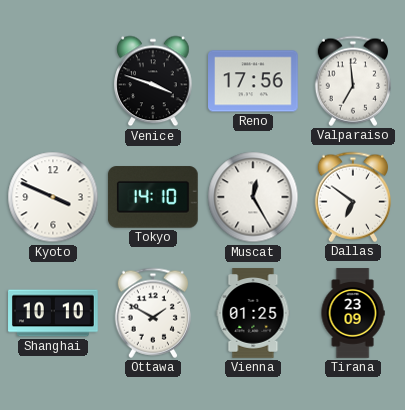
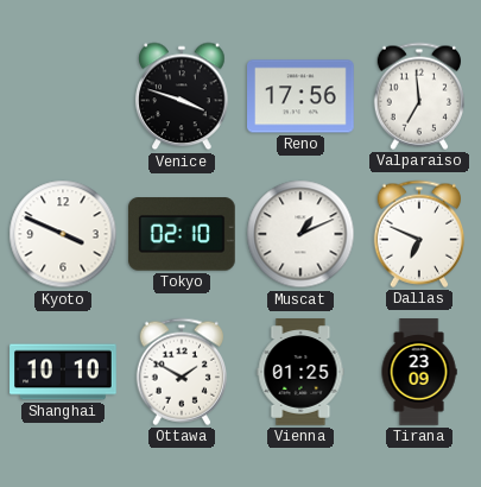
Tokyo: 14:10 -> 02:10 (182, 234)
Muscat: 12:25 -> 1:11 (300, 234)
Dallas: 6:51 -> 6:49 (418, 234)
